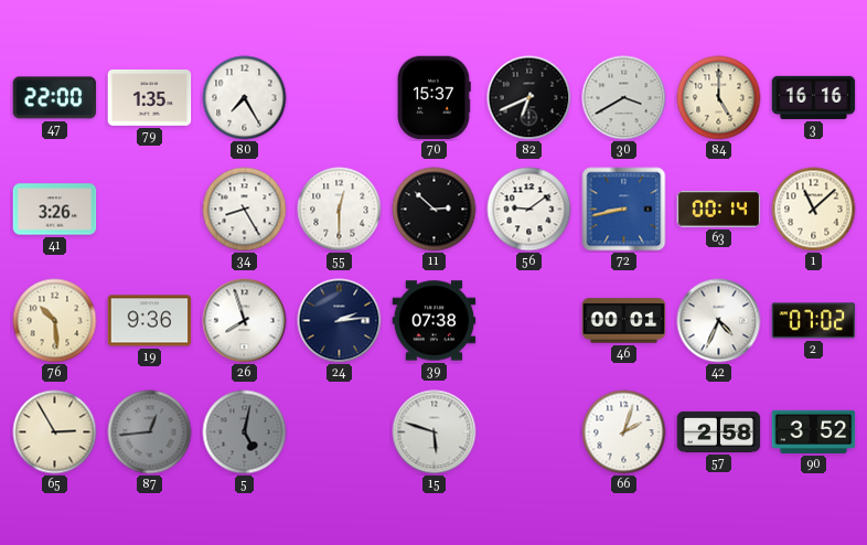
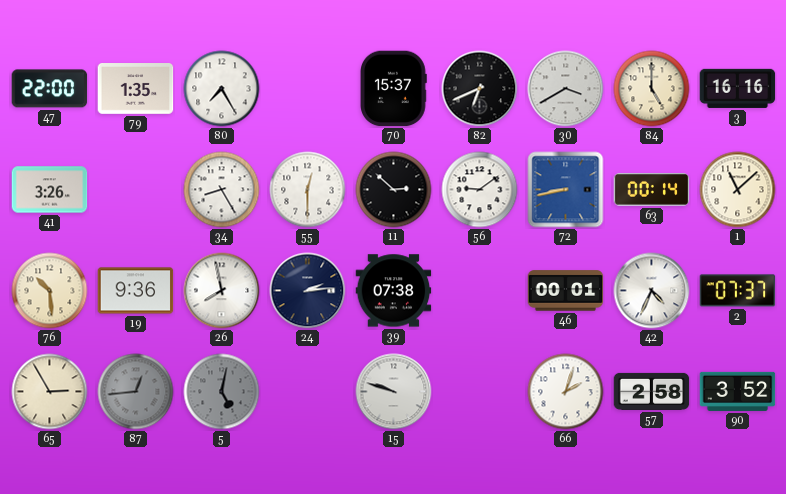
26: 7:57 -> 7:58 (222, 291)
2: 07:02 -> 07:37 (738, 291)
15: 5:48 -> 9:48 (394, 392)
